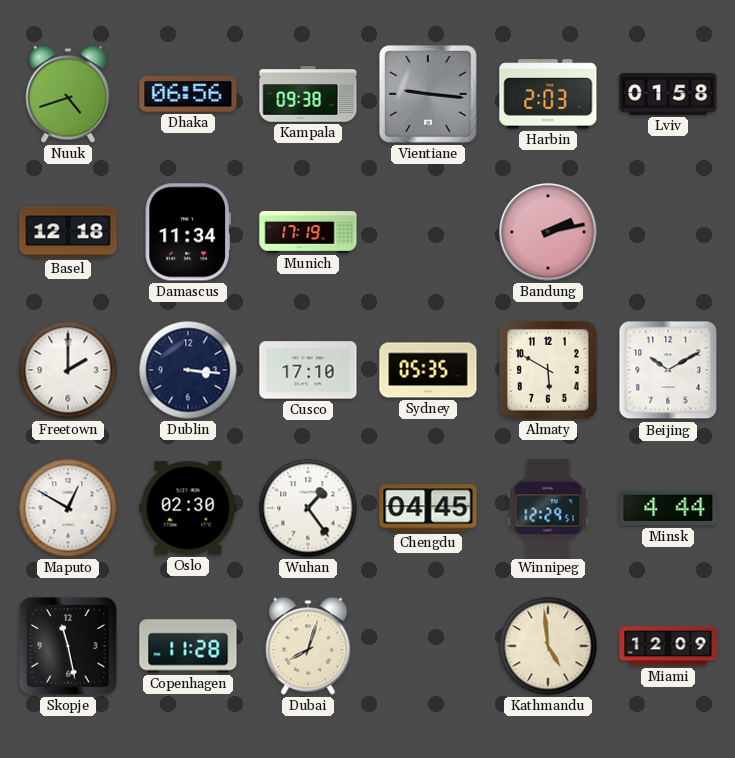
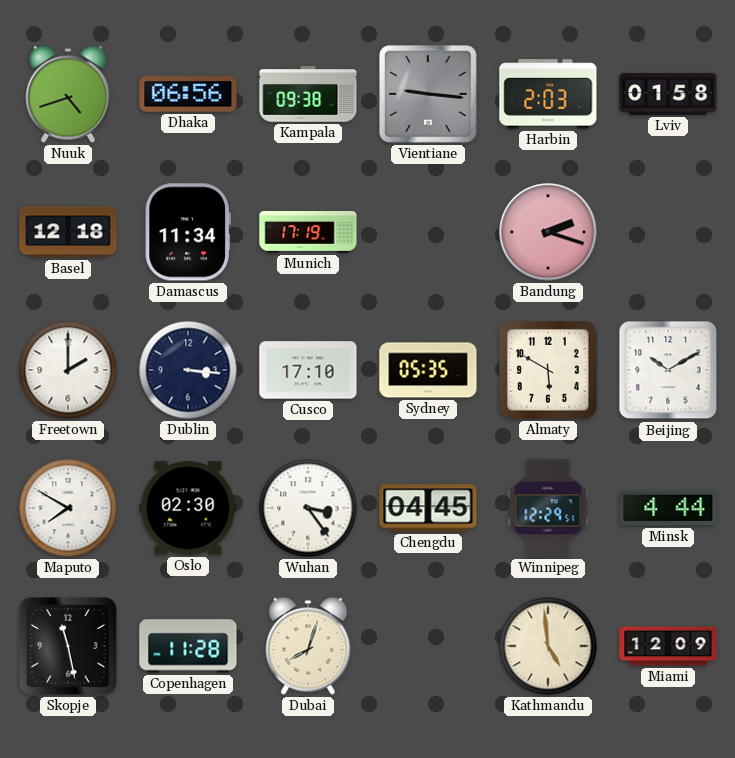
Bandung: 2:13 -> 2:18 (548, 232)
Maputo: 12:50 -> 7:50 (68, 508)
Wuhan: 1:24 -> 3:24 (308, 508)
